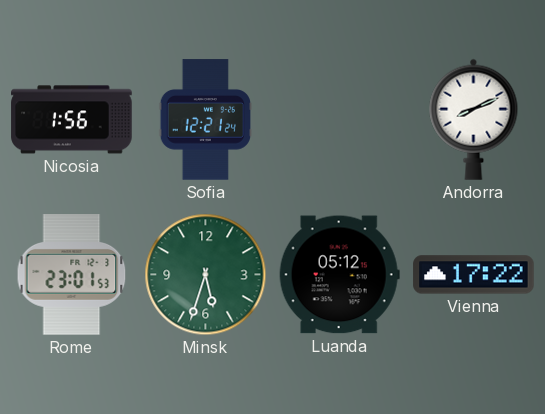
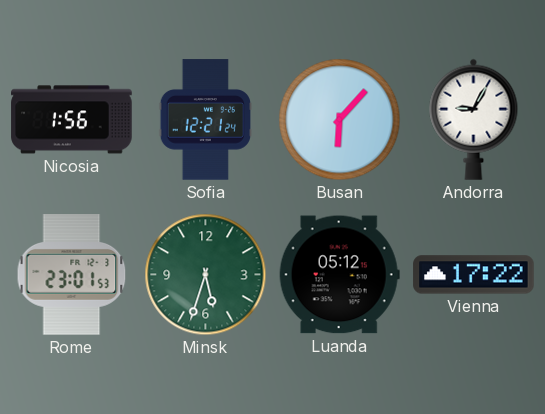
Busan: none -> 6:07 (340, 120)
Andorra: 8:11 -> 9:05 (474, 119)
